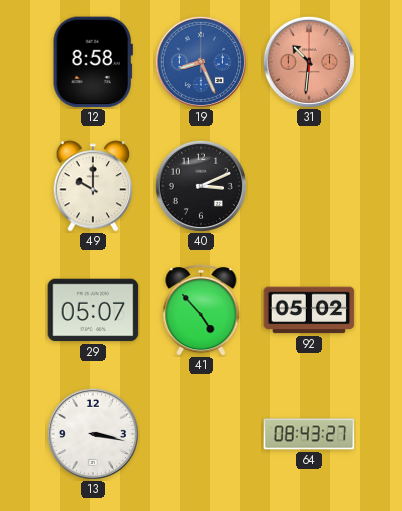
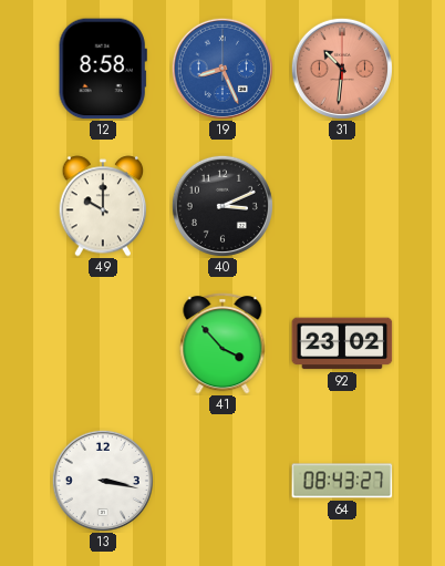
29: 05:07 -> none (93, 310)
41: 4:53 -> 3:53 (222, 343)
92: 05:02 -> 23:02 (342, 343)
